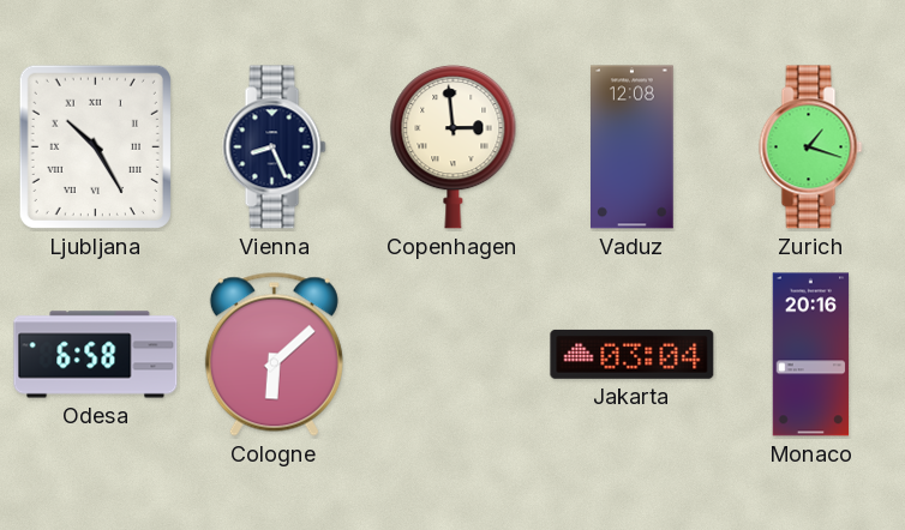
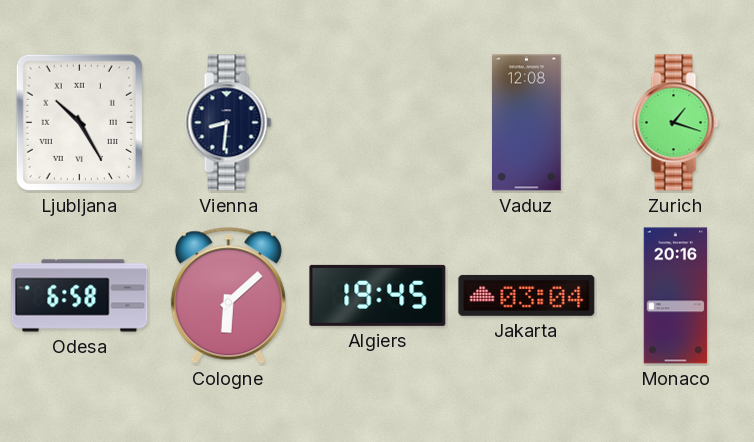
Vienna: 8:26 -> 8:31 (229, 123)
Copenhagen: 2:59 -> none (454, 146)
Algiers: none -> 19:45 (378, 295)
